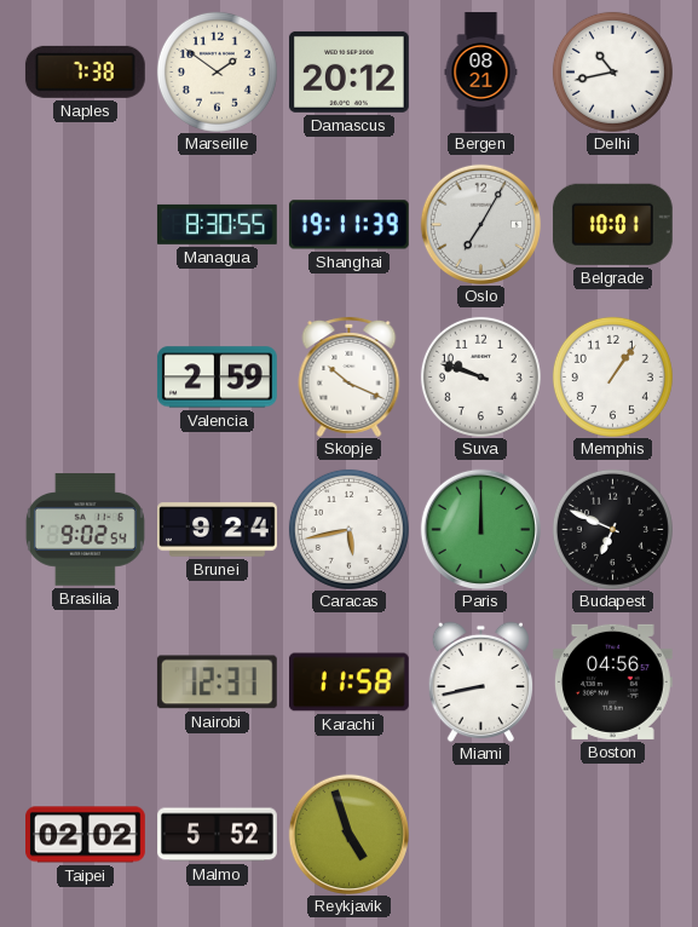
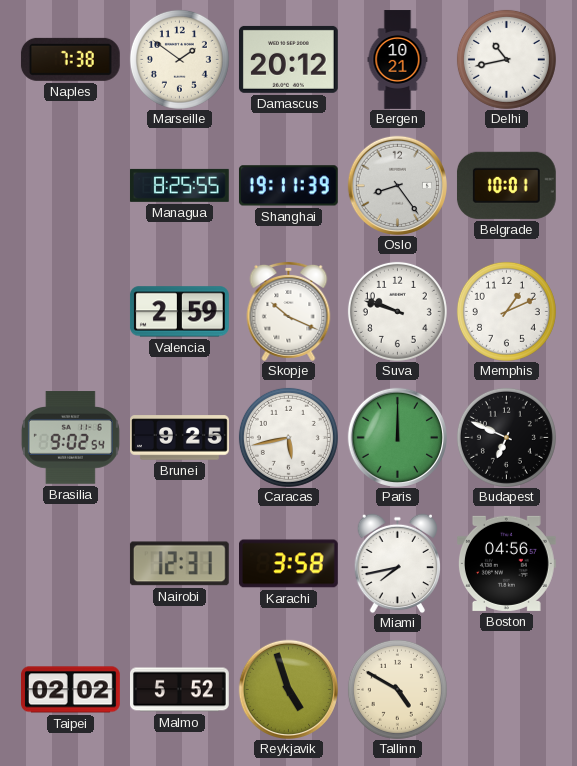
Bergen: 08:21 -> 10:21 (398, 60)
Managua: 8:30 -> 8:25 (179, 185)
Oslo: 7:05 -> 8:24 (397, 185)
Memphis: 1:06 -> 1:11 (506, 311)
Brunei: 9:24 -> 9:25 (180, 438)
Karachi: 11:58 -> 3:58 (289, 564)
Miami: 8:43 -> 7:43 (397, 563)
Tallinn: none -> 4:50 (397, 689)
